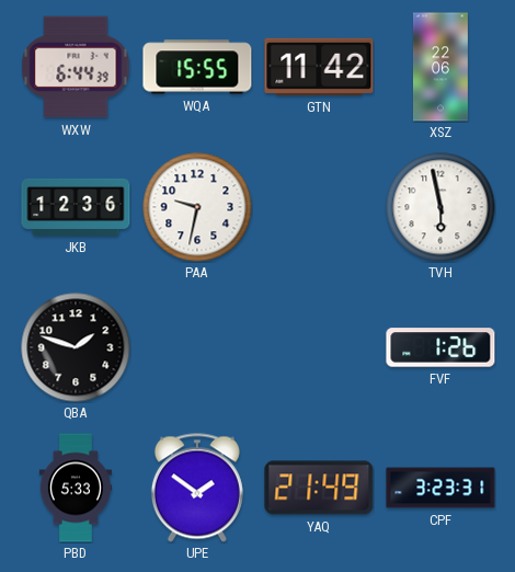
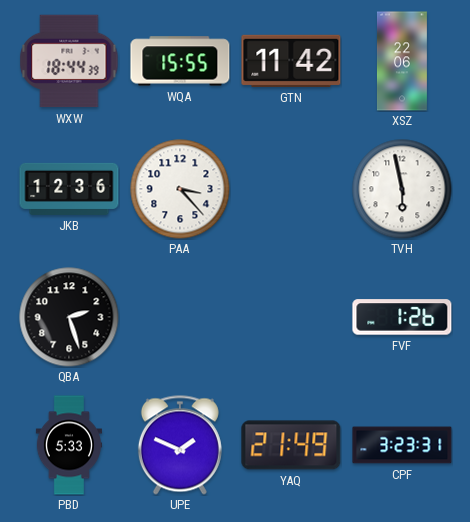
WXW: 6:44 -> 18:44 (69, 61)
PAA: 9:32 -> 3:23 (180, 189)
QBA: 1:48 -> 2:27 (69, 317)
UPE: 1:51 -> 1:49 (180, 445)
